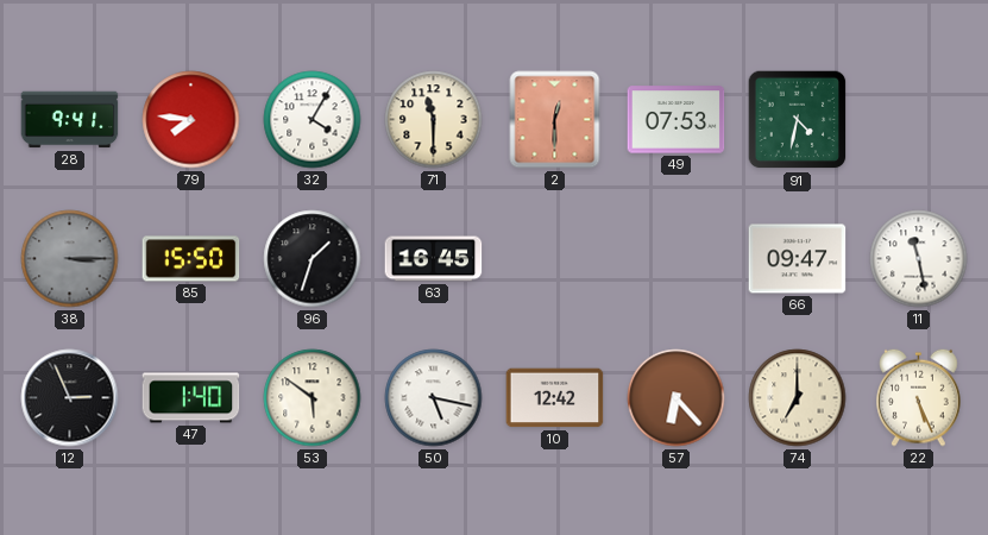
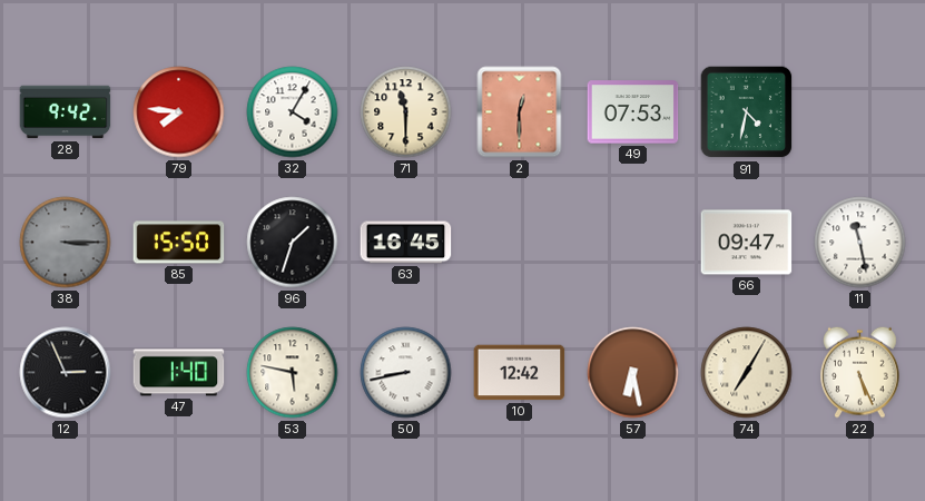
28: 9:41 -> 9:42 (66, 112)
53: 5:51 -> 5:47 (293, 373)
50: 5:17 -> 8:43 (406, 373)
57: 6:23 -> 6:28 (633, 373)
74: 7:00 -> 7:05 (747, 373)
